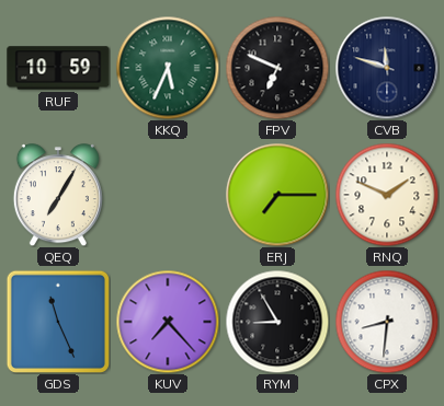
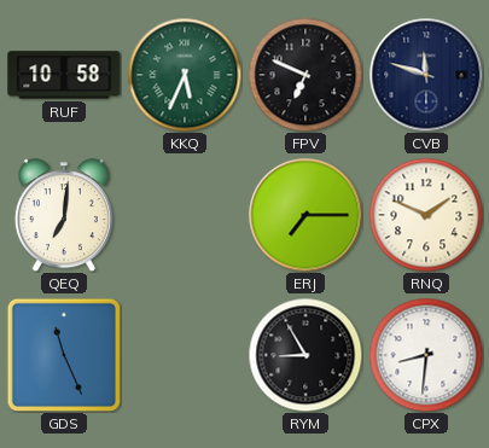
RUF: 10:59 -> 10:58 (64, 75)
QEQ: 7:05 -> 7:01 (64, 215)
KUV: 7:23 -> none (168, 322)
